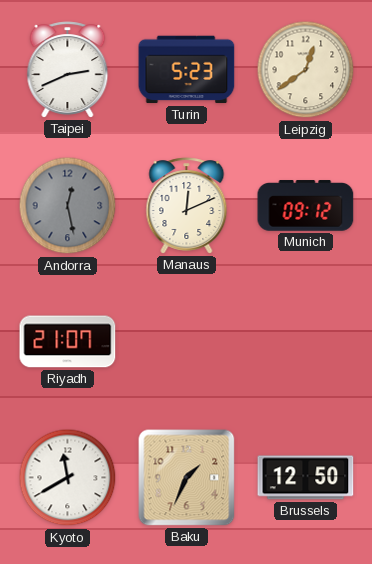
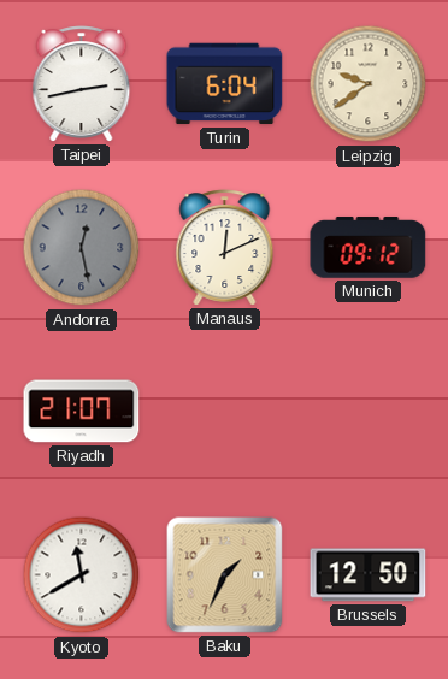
Taipei: 2:41 -> 2:43 (82, 84)
Turin: 5:23 -> 6:04 (225, 84)
Leipzig: 12:39 -> 9:39 (369, 84)
